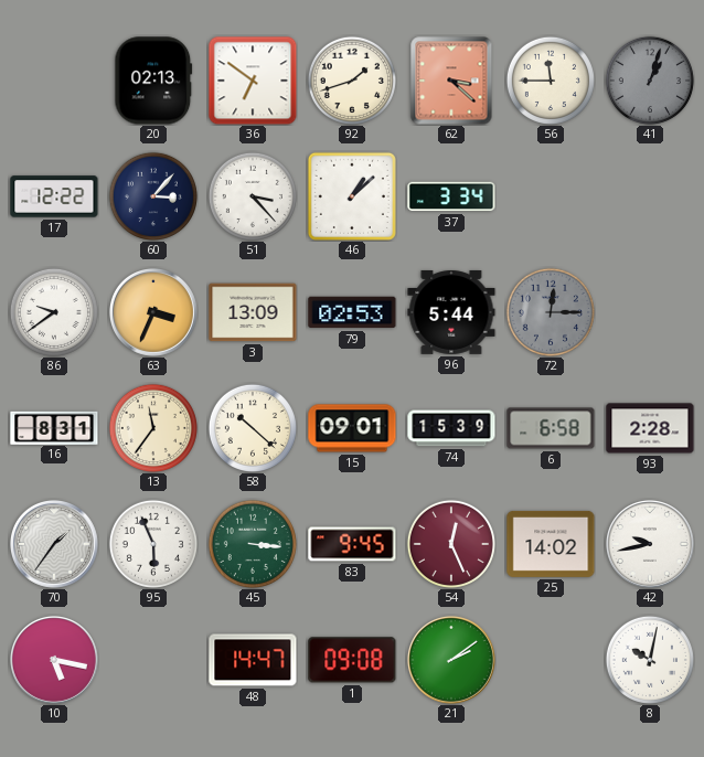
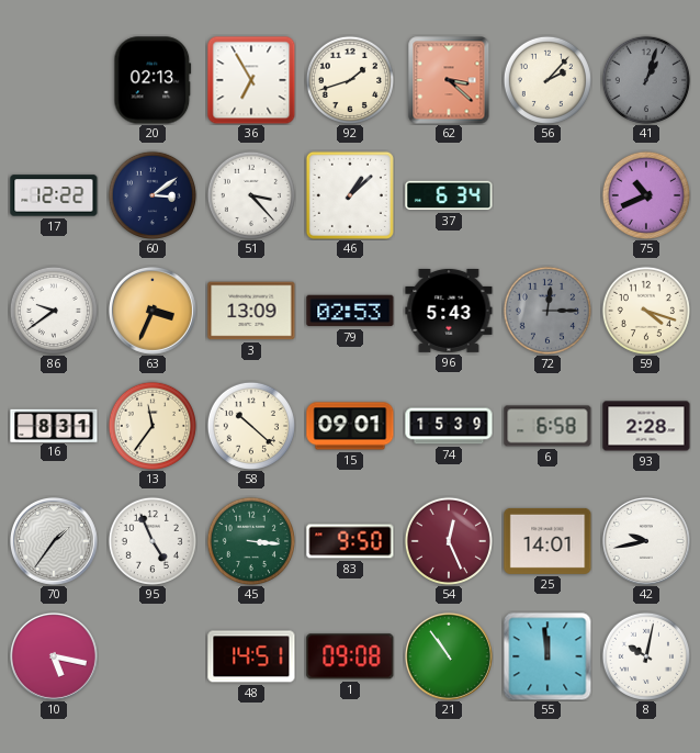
36: 6:51 -> 6:55 (251, 80)
56: 11:45 -> 2:07 (547, 80)
60: 3:07 -> 3:09 (153, 195)
37: 3:34 -> 6:34 (449, 195)
75: none -> 10:41 (646, 195)
96: 5:44 -> 5:43 (449, 311)
59: none -> 4:18 (646, 311)
95: 5:56 -> 4:56 (153, 541)
83: 9:45 -> 9:50 (350, 541)
25: 14:02 -> 14:01 (547, 541)
48: 14:47 -> 14:51 (251, 656)
21: 2:09 -> 10:54 (449, 656)
55: none -> 11:59 (547, 656)
